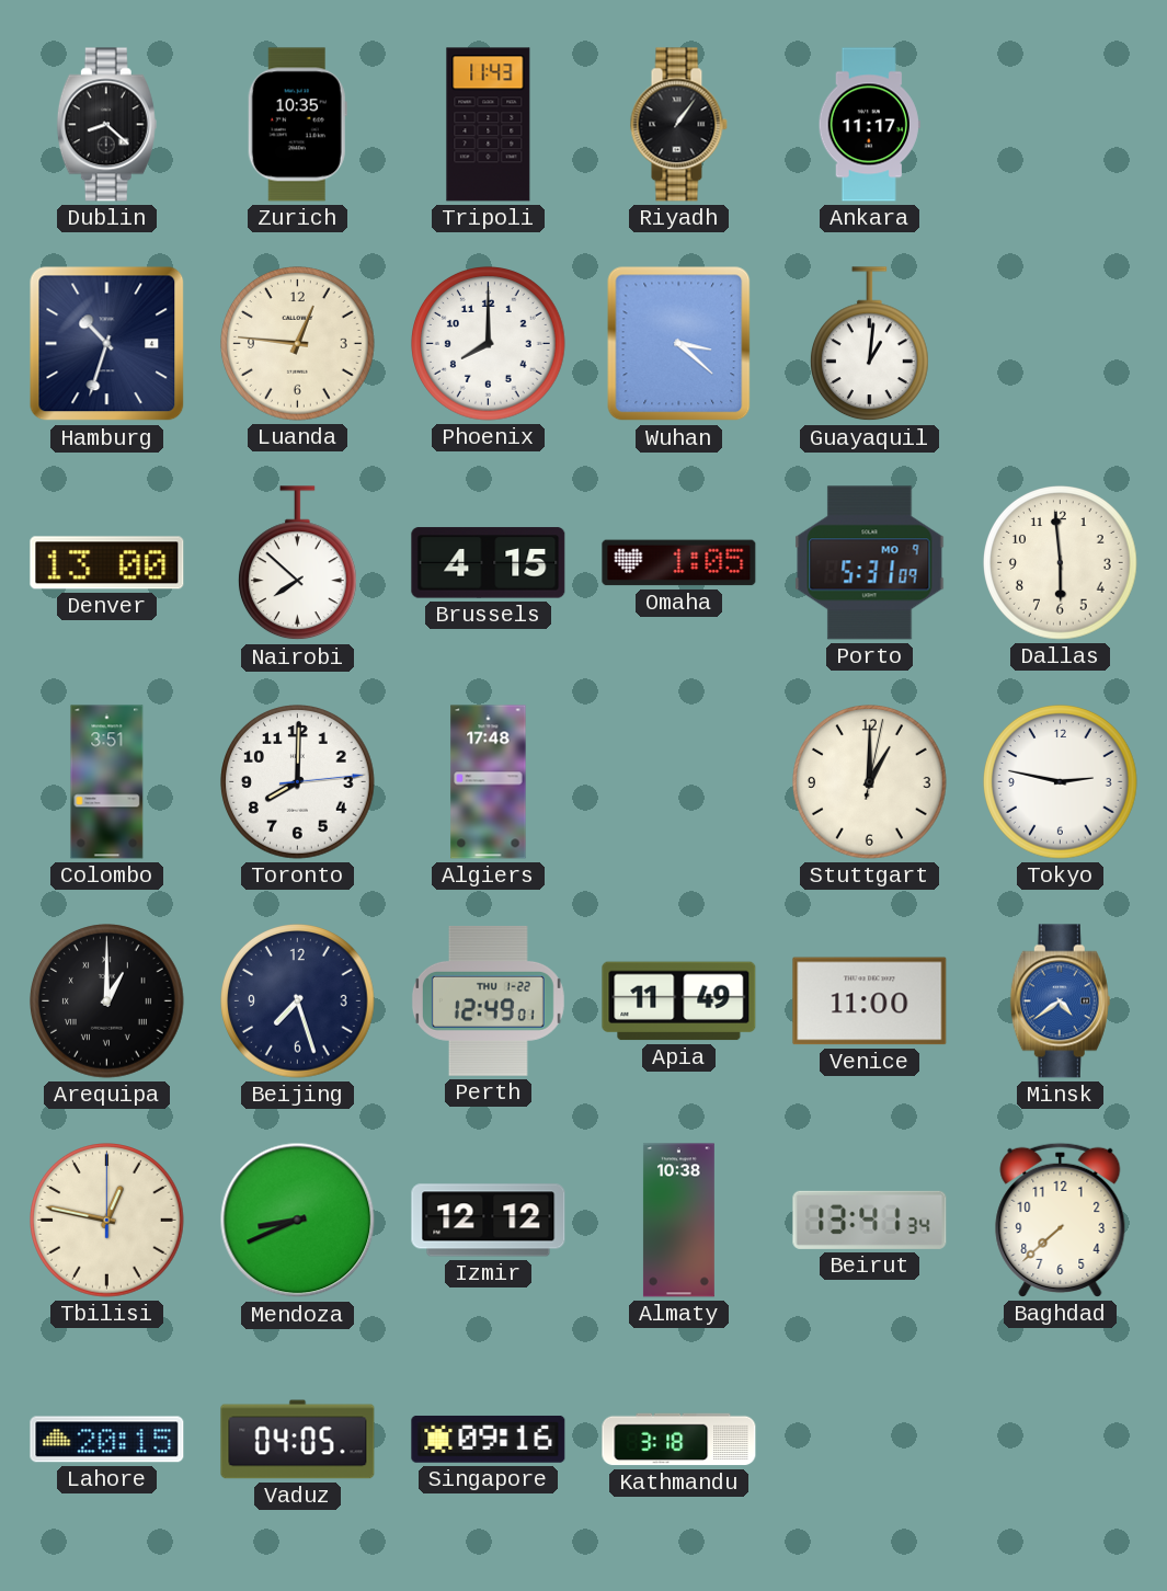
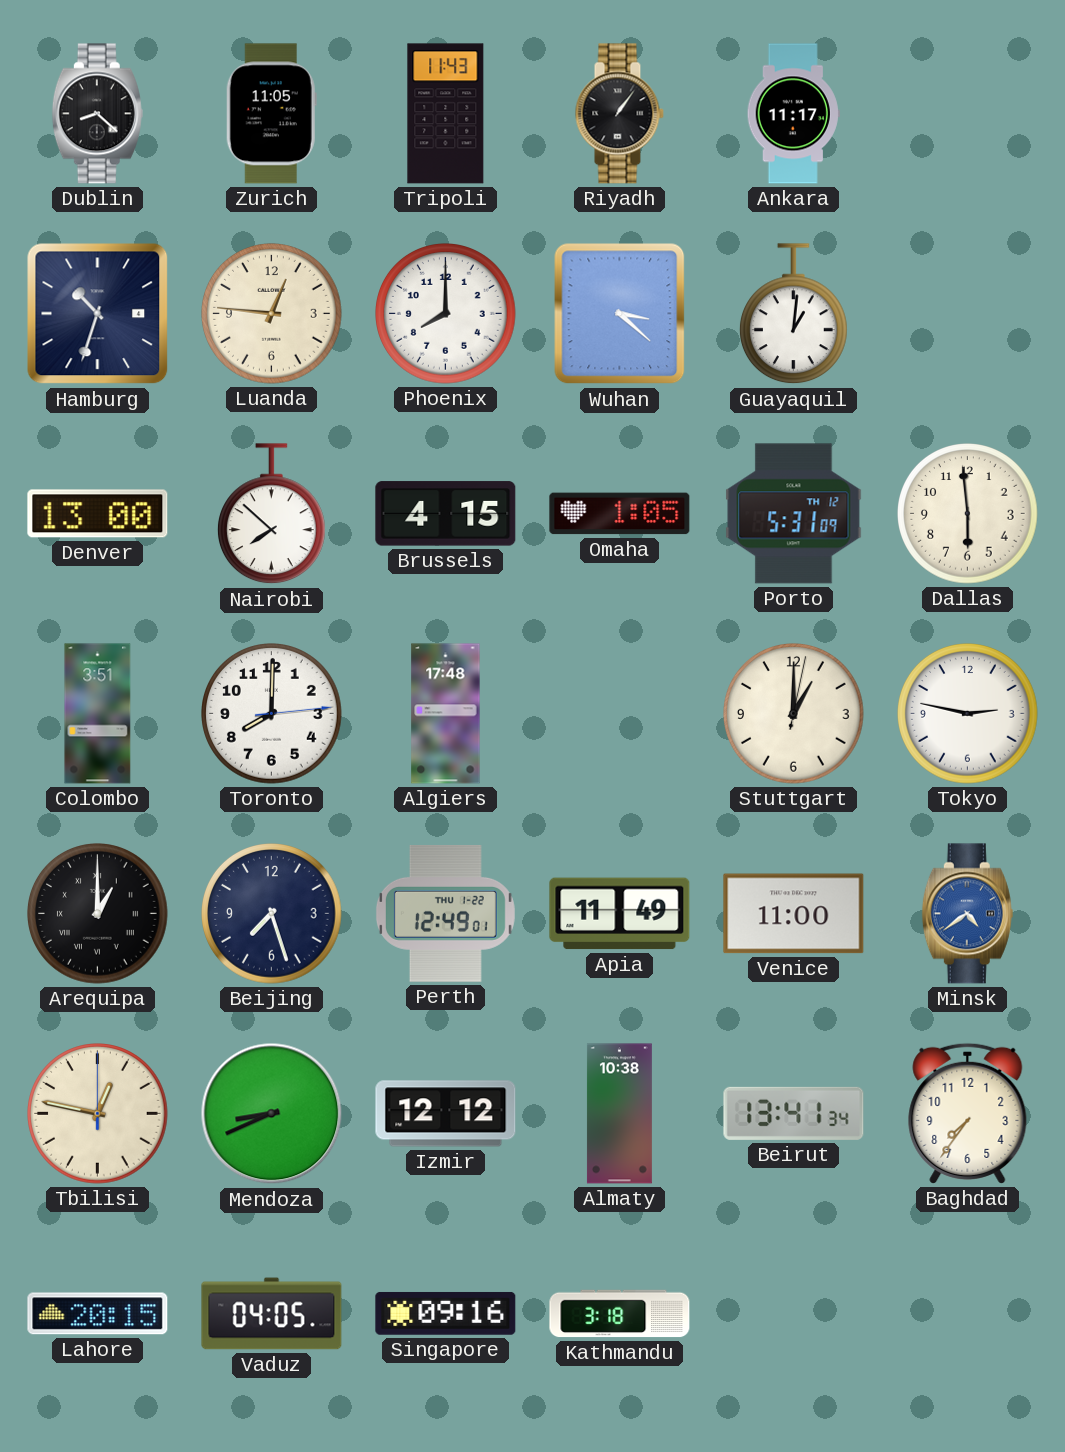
Zurich: 10:35 -> 11:05 (271, 114)
Porto date: MO 9 -> TH 12 (794, 514)
Baghdad: 7:38 -> 7:36 (968, 1113)
